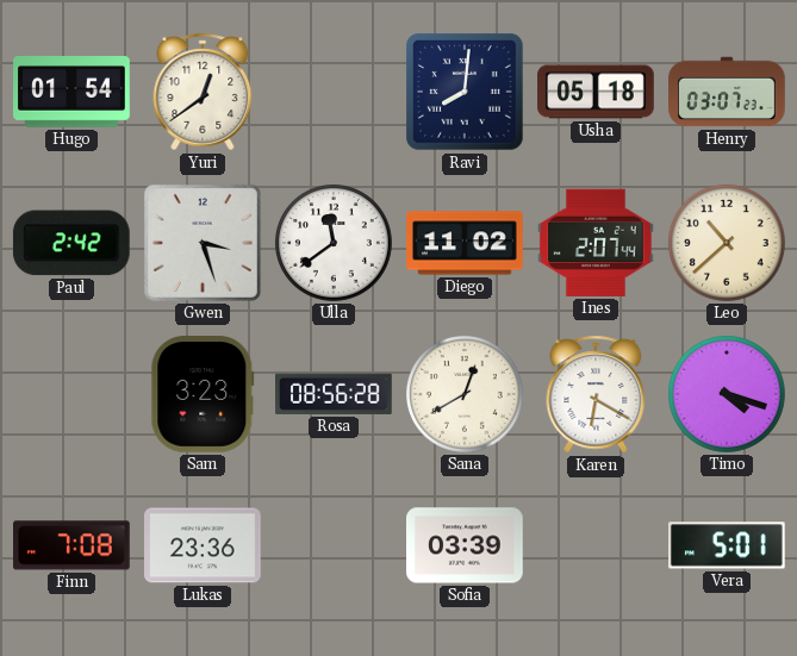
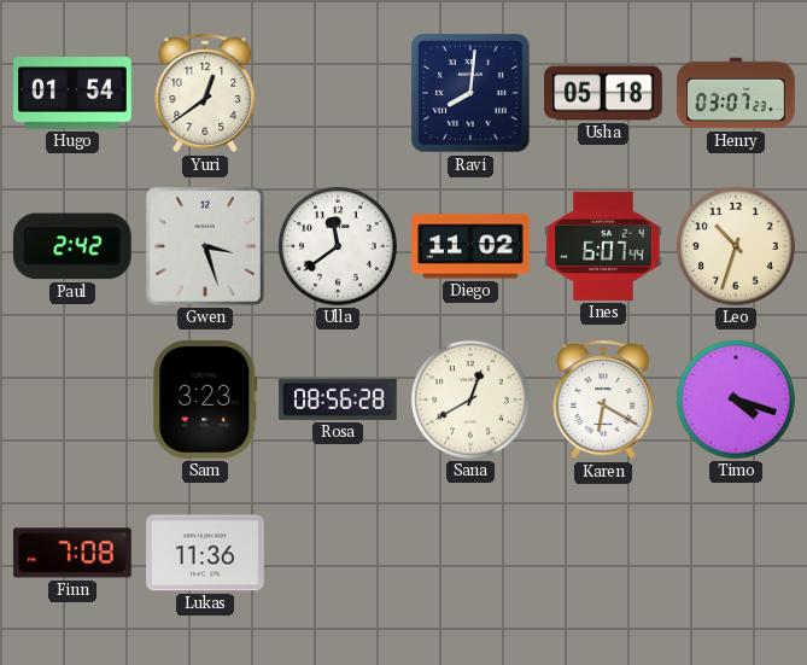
Ines: 2:07 -> 6:07 (604, 246)
Leo: 10:38 -> 10:33 (736, 246)
Lukas: 23:36 -> 11:36 (206, 553)
Sofia: 03:39 -> none (466, 545)
Vera: 5:01 -> none (728, 545)
